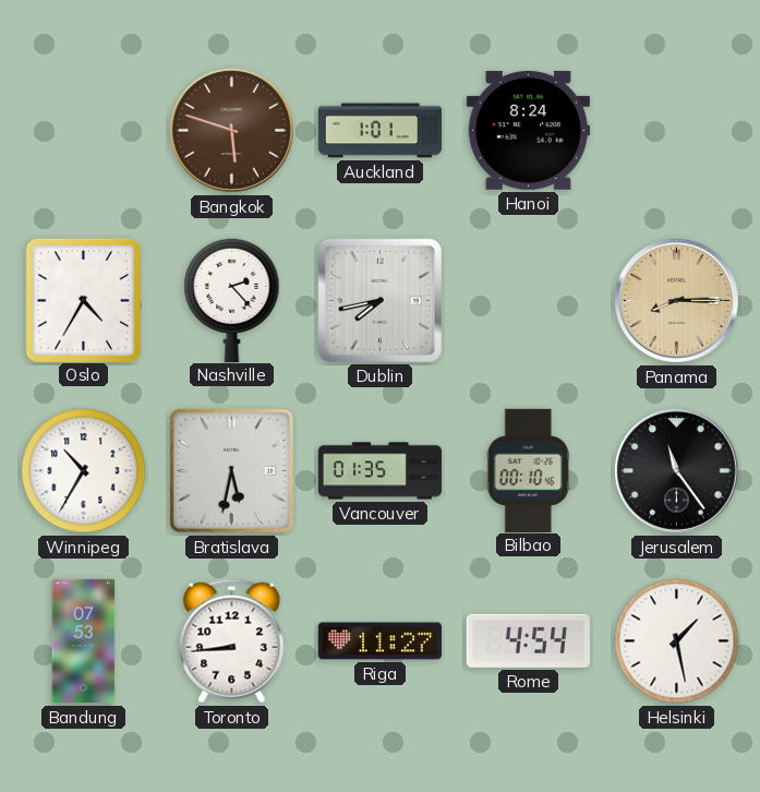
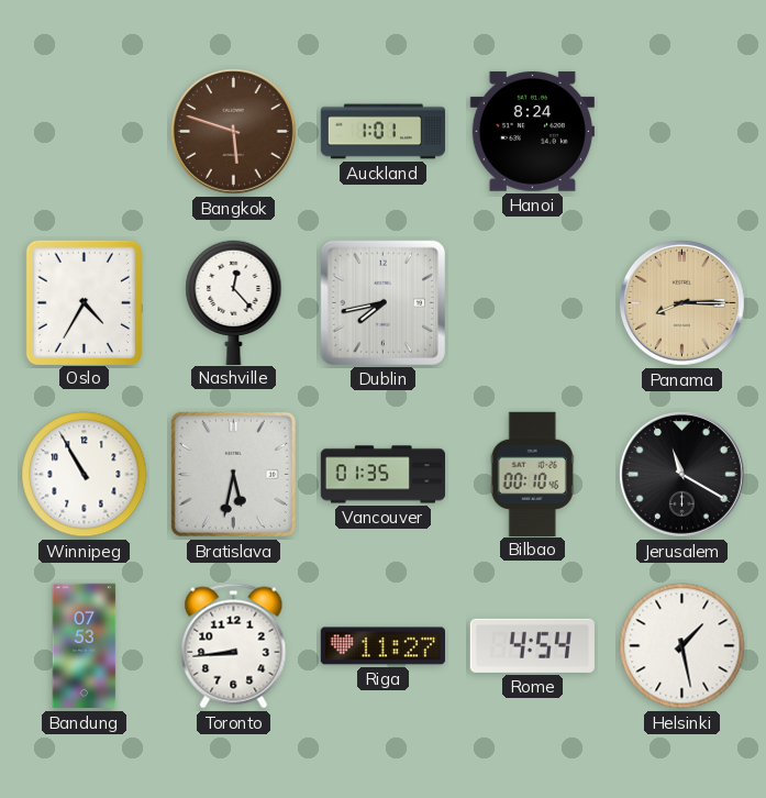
Nashville: 2:23 -> 12:23 (234, 302)
Winnipeg: 10:35 -> 10:55 (85, 475)
Jerusalem: 11:24 -> 11:20 (681, 474)
